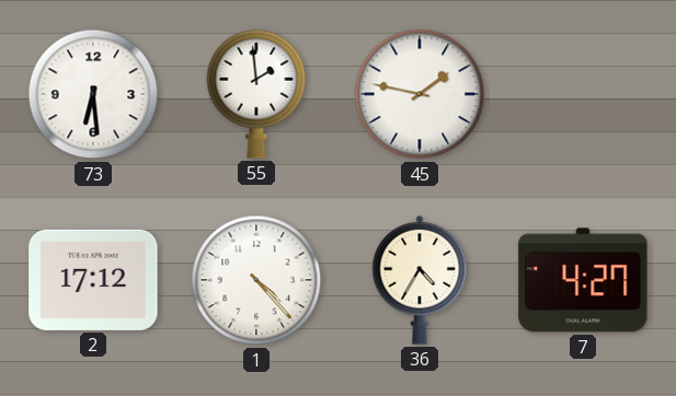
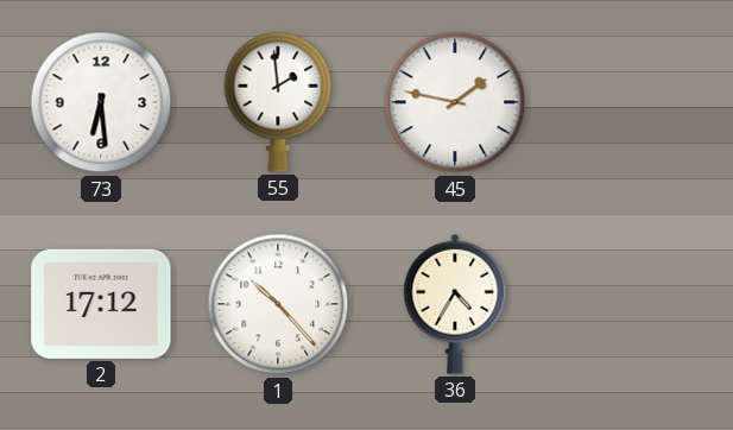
1: 4:23 -> 10:23 (278, 304)
7: 4:27 -> none (583, 280)
